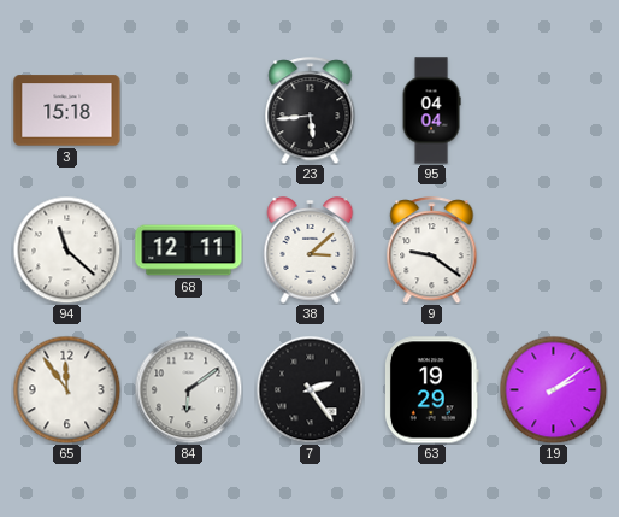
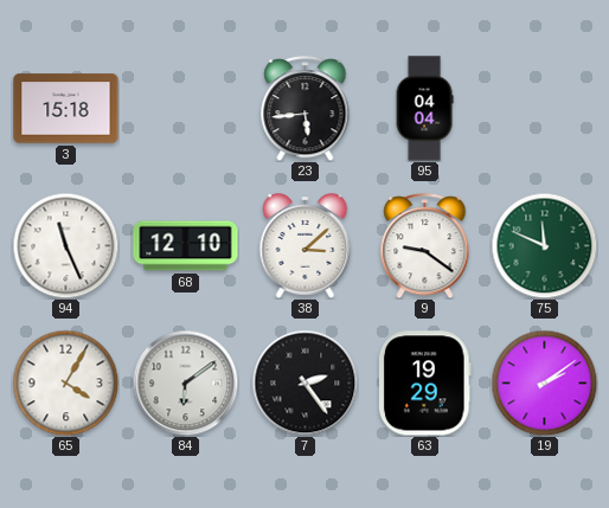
94: 11:22 -> 11:26 (65, 245)
68: 12:11 -> 12:10 (186, 246)
75: none -> 11:49 (544, 245)
65: 11:54 -> 4:05 (65, 382)
